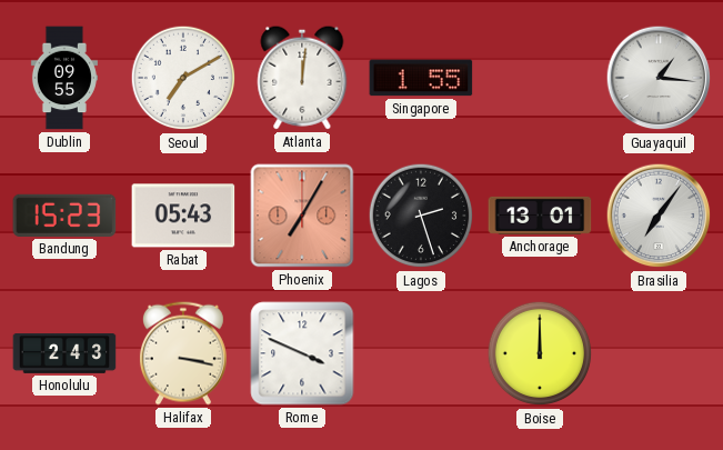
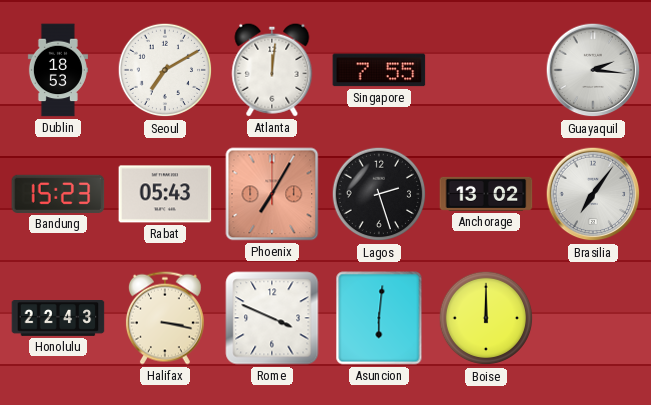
Dublin: 09:55 -> 18:53 (58, 70)
Singapore: 1:55 -> 7:55 (379, 70)
Guayaquil: 1:16 -> 2:16 (593, 70)
Anchorage: 13:01 -> 13:02 (486, 194)
Honolulu: 2:43 -> 22:43 (58, 319)
Asuncion: none -> 6:01 (379, 318)
